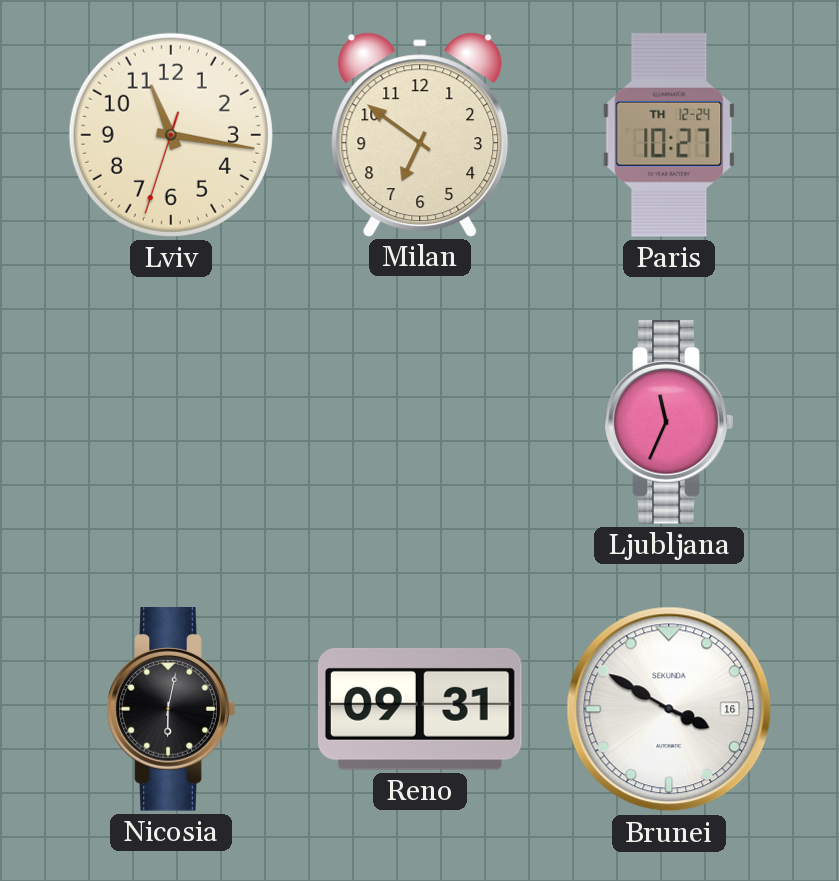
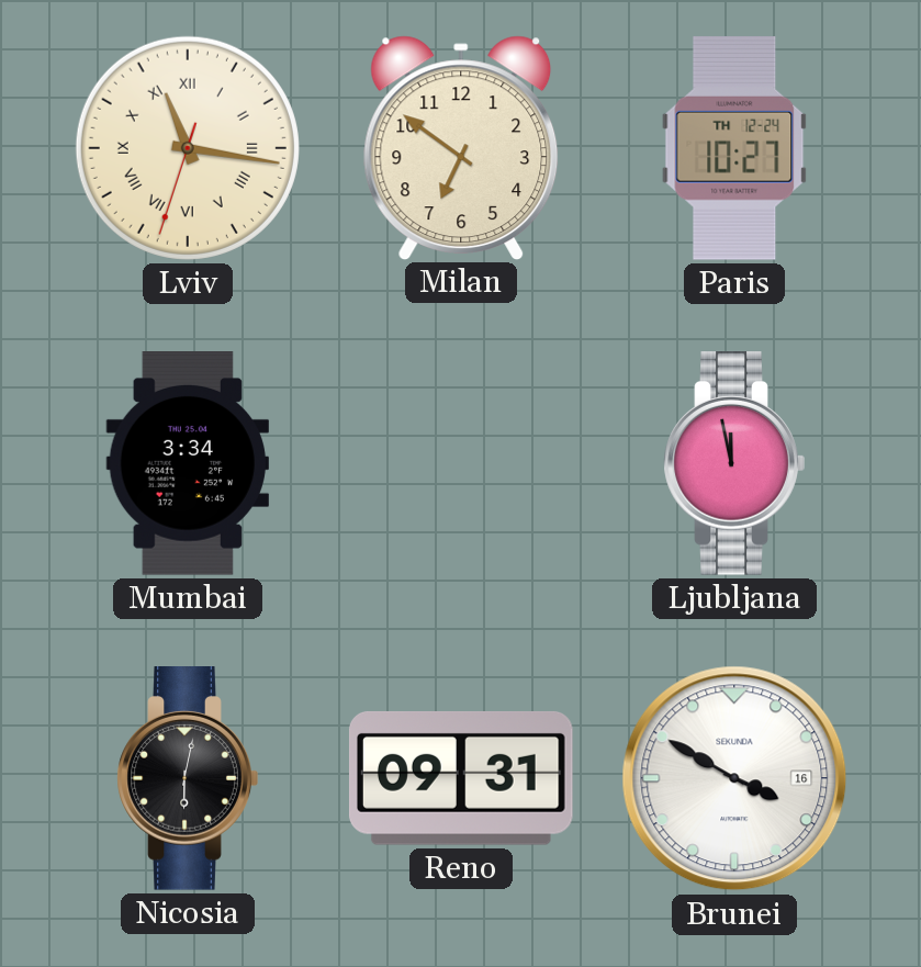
Lviv numerals: Arabic -> Roman (188, 148)
Mumbai: none -> 3:34 (187, 464)
Ljubljana: 11:34 -> 11:58 (734, 464)
